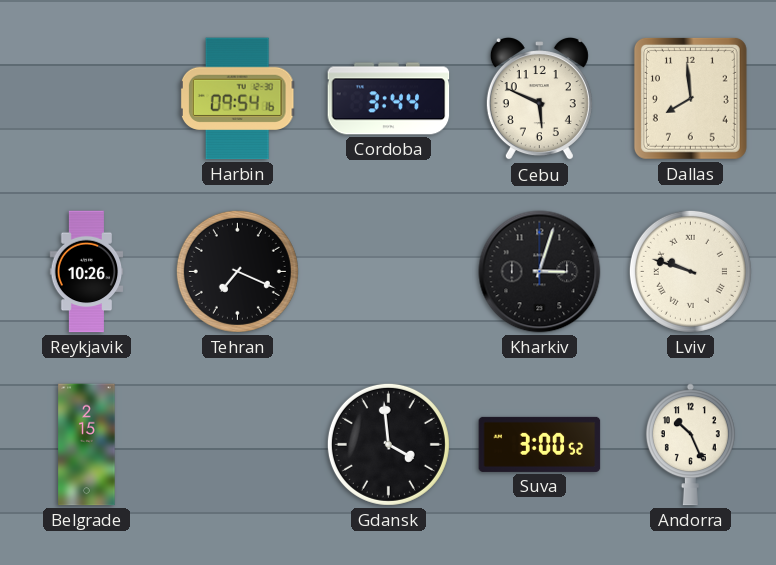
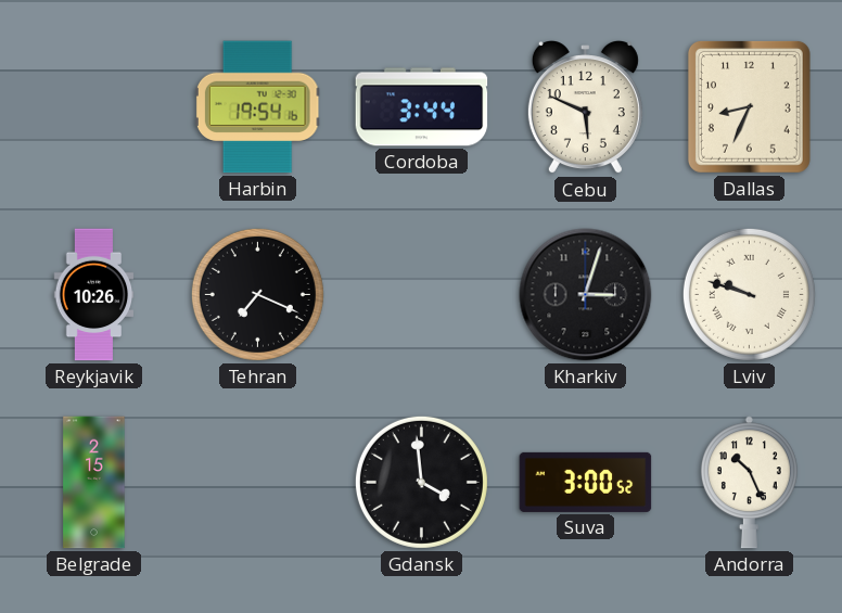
Harbin: 09:54 -> 19:54 (257, 107)
Dallas: 7:59 -> 8:34 (749, 106)
